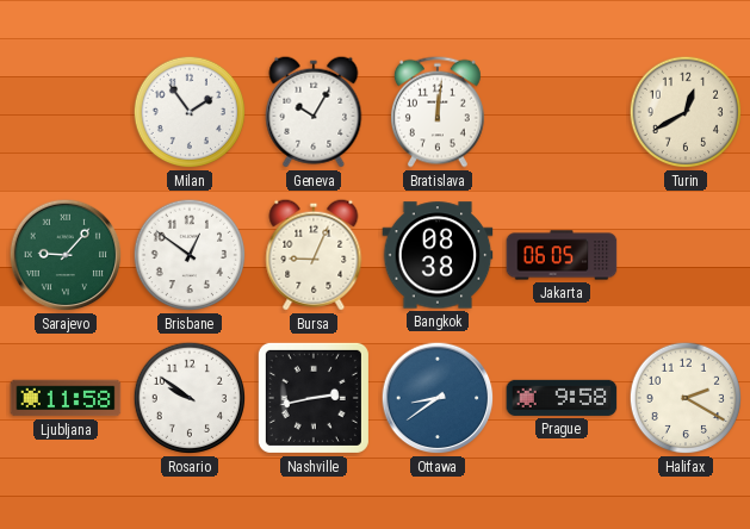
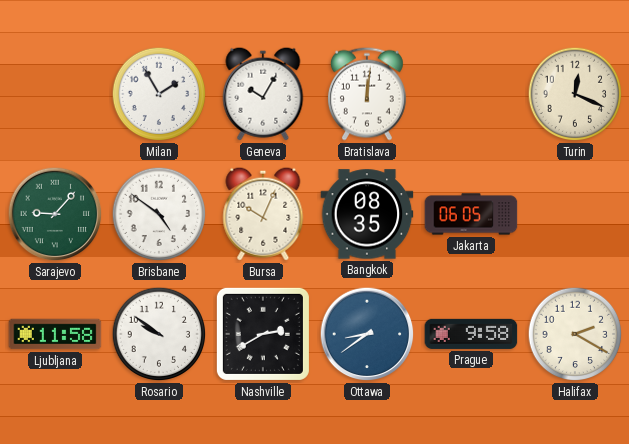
Milan: 1:54 -> 1:55 (159, 94)
Turin: 12:40 -> 12:19 (575, 94)
Brisbane: 12:51 -> 4:51 (159, 214)
Bursa: 9:04 -> 10:04 (263, 214)
Bangkok: 08:38 -> 08:35 (367, 214)
Nashville: 2:43 -> 2:40 (263, 334)
